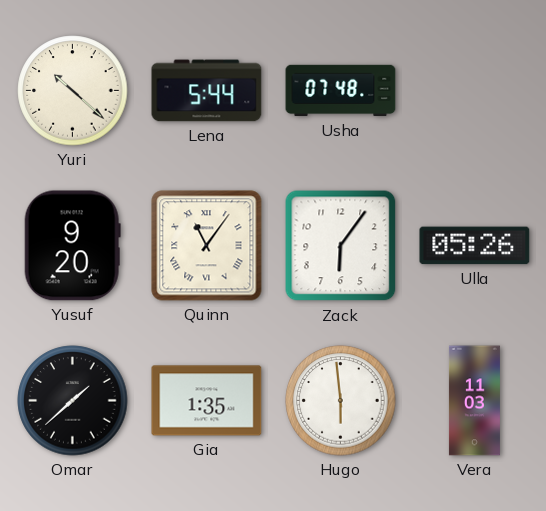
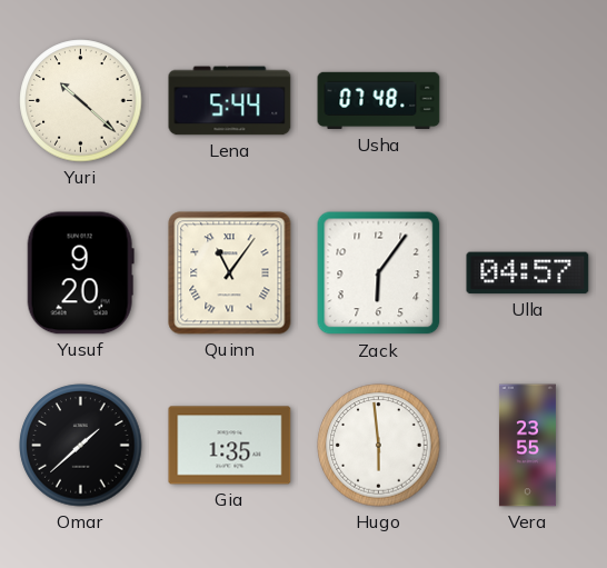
Ulla: 05:26 -> 04:57 (528, 273)
Vera: 11:03 -> 23:55 (527, 446)
